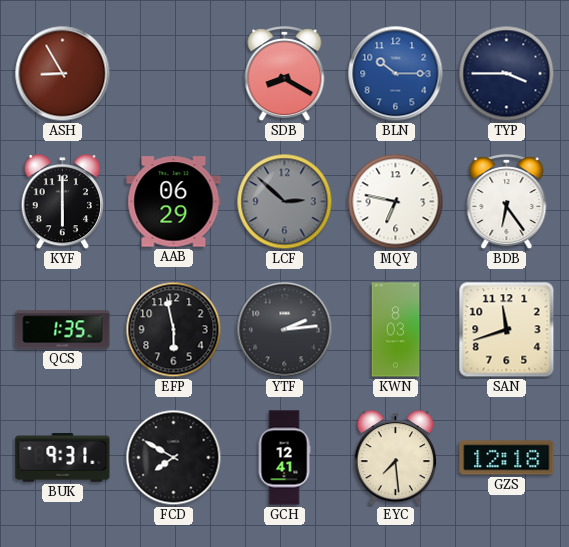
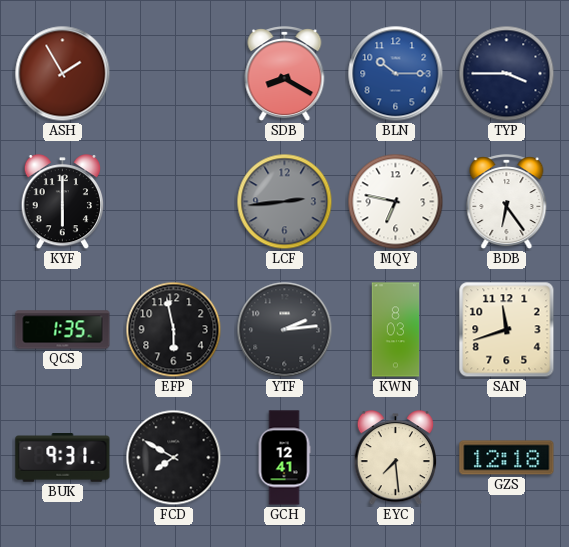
ASH: 8:55 -> 1:55 (63, 74)
AAB: 06:29 -> none (174, 202)
LCF: 2:52 -> 2:44 (285, 202)
